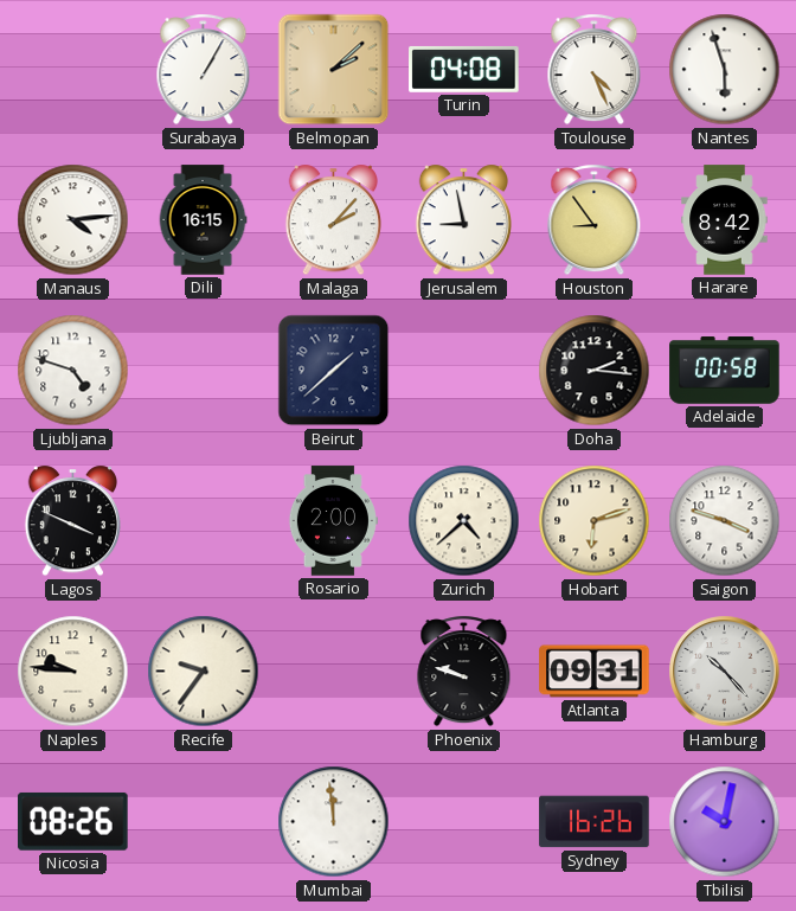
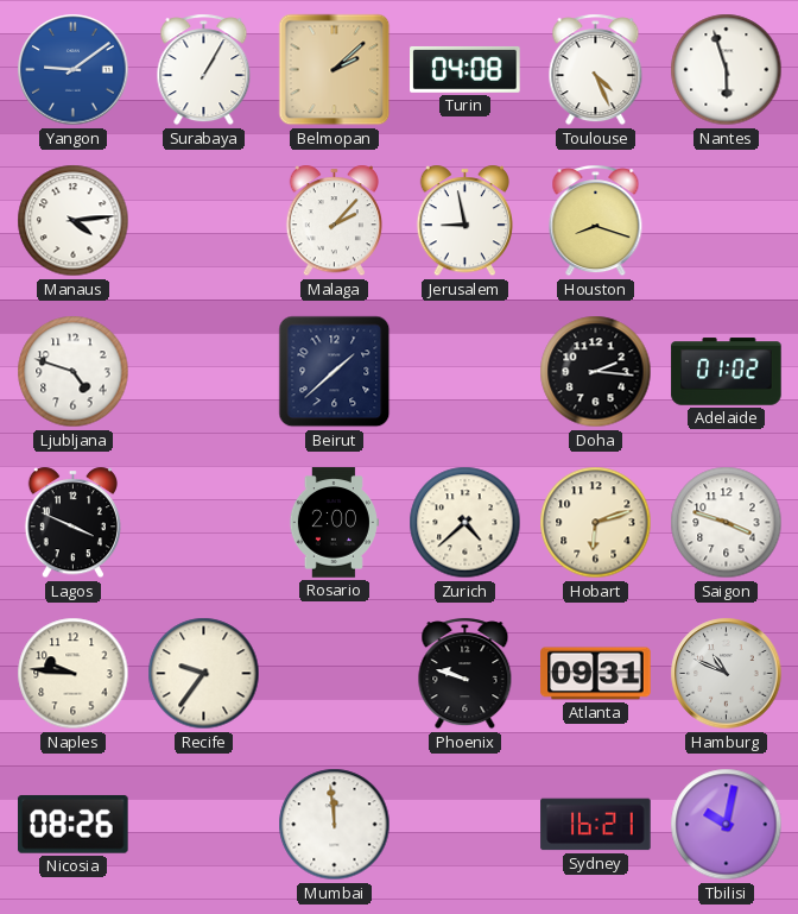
Yangon: none -> 9:09 (74, 70)
Dili: 16:15 -> none (203, 220)
Houston: 8:54 -> 8:18 (596, 221)
Harare: 8:42 -> none (725, 220)
Adelaide: 00:58 -> 01:02 (727, 372)
Hamburg: 10:23 -> 10:49 (727, 674)
Sydney: 16:26 -> 16:21 (596, 825)
